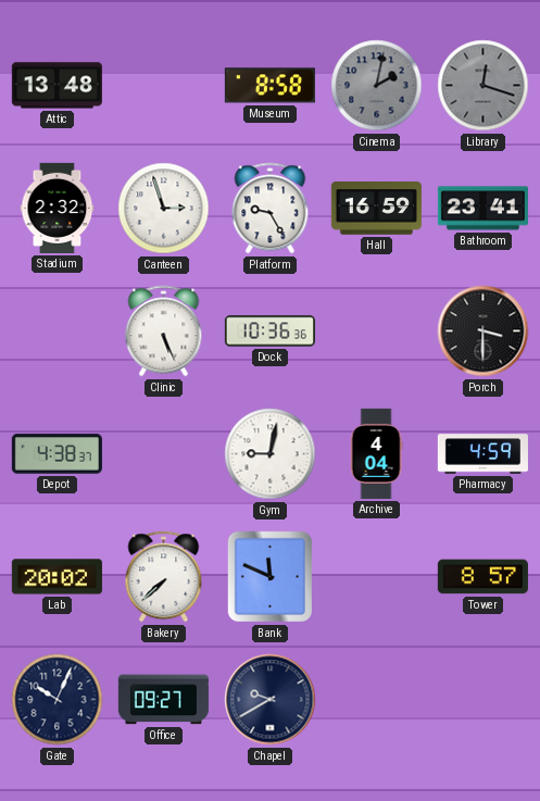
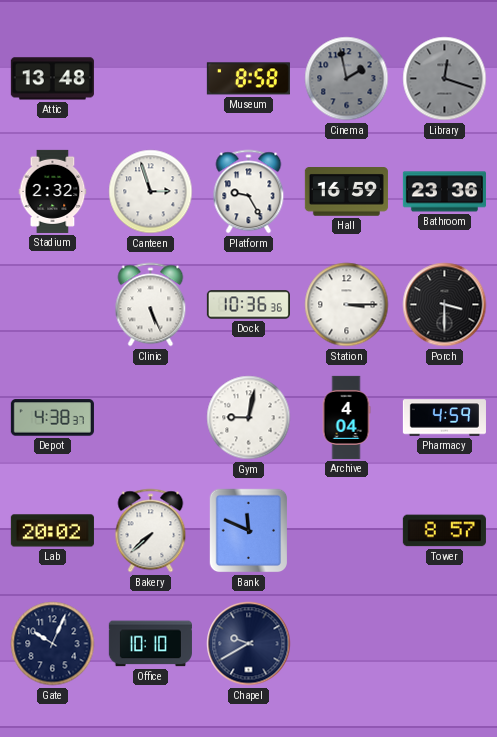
Cinema: 2:02 -> 1:58 (347, 79)
Bathroom: 23:41 -> 23:36 (444, 192)
Station: none -> 3:15 (347, 305)
Office: 09:27 -> 10:10 (150, 644)
